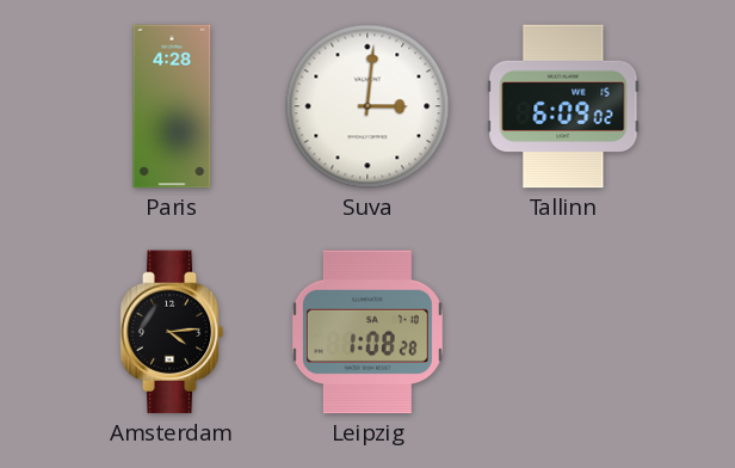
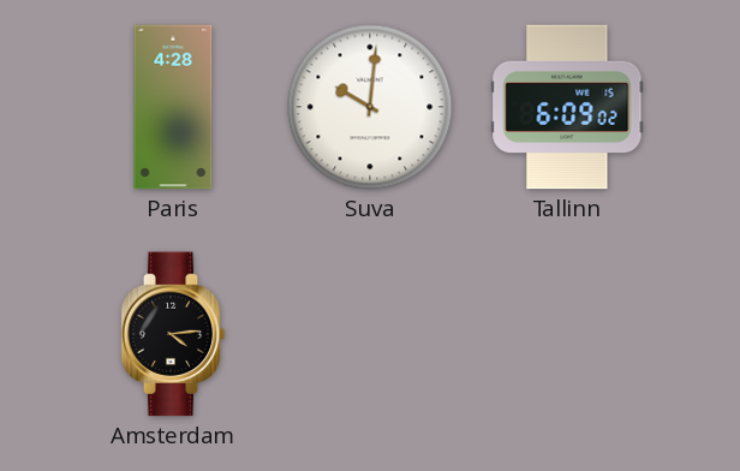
Suva: 3:01 -> 10:01 (370, 107)
Leipzig: 1:08 -> none (367, 332)
